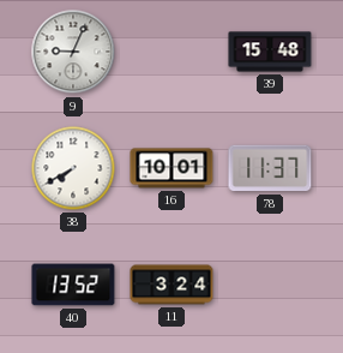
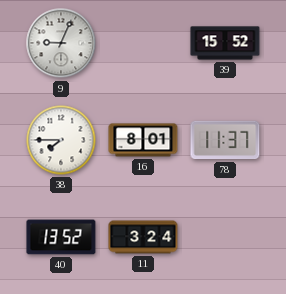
39: 15:48 -> 15:52 (225, 43)
38: 7:40 -> 7:45 (61, 140)
16: 10:01 -> 8:01 (143, 140)
